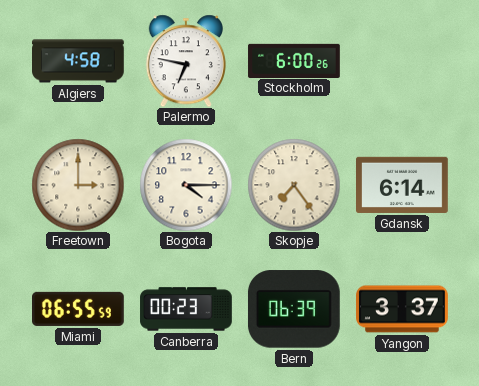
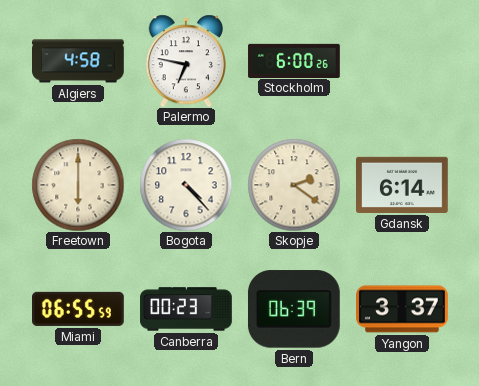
Freetown: 3:00 -> 6:00 (78, 185)
Bogota: 4:15 -> 4:23 (186, 185)
Skopje: 7:24 -> 2:21 (294, 185)
